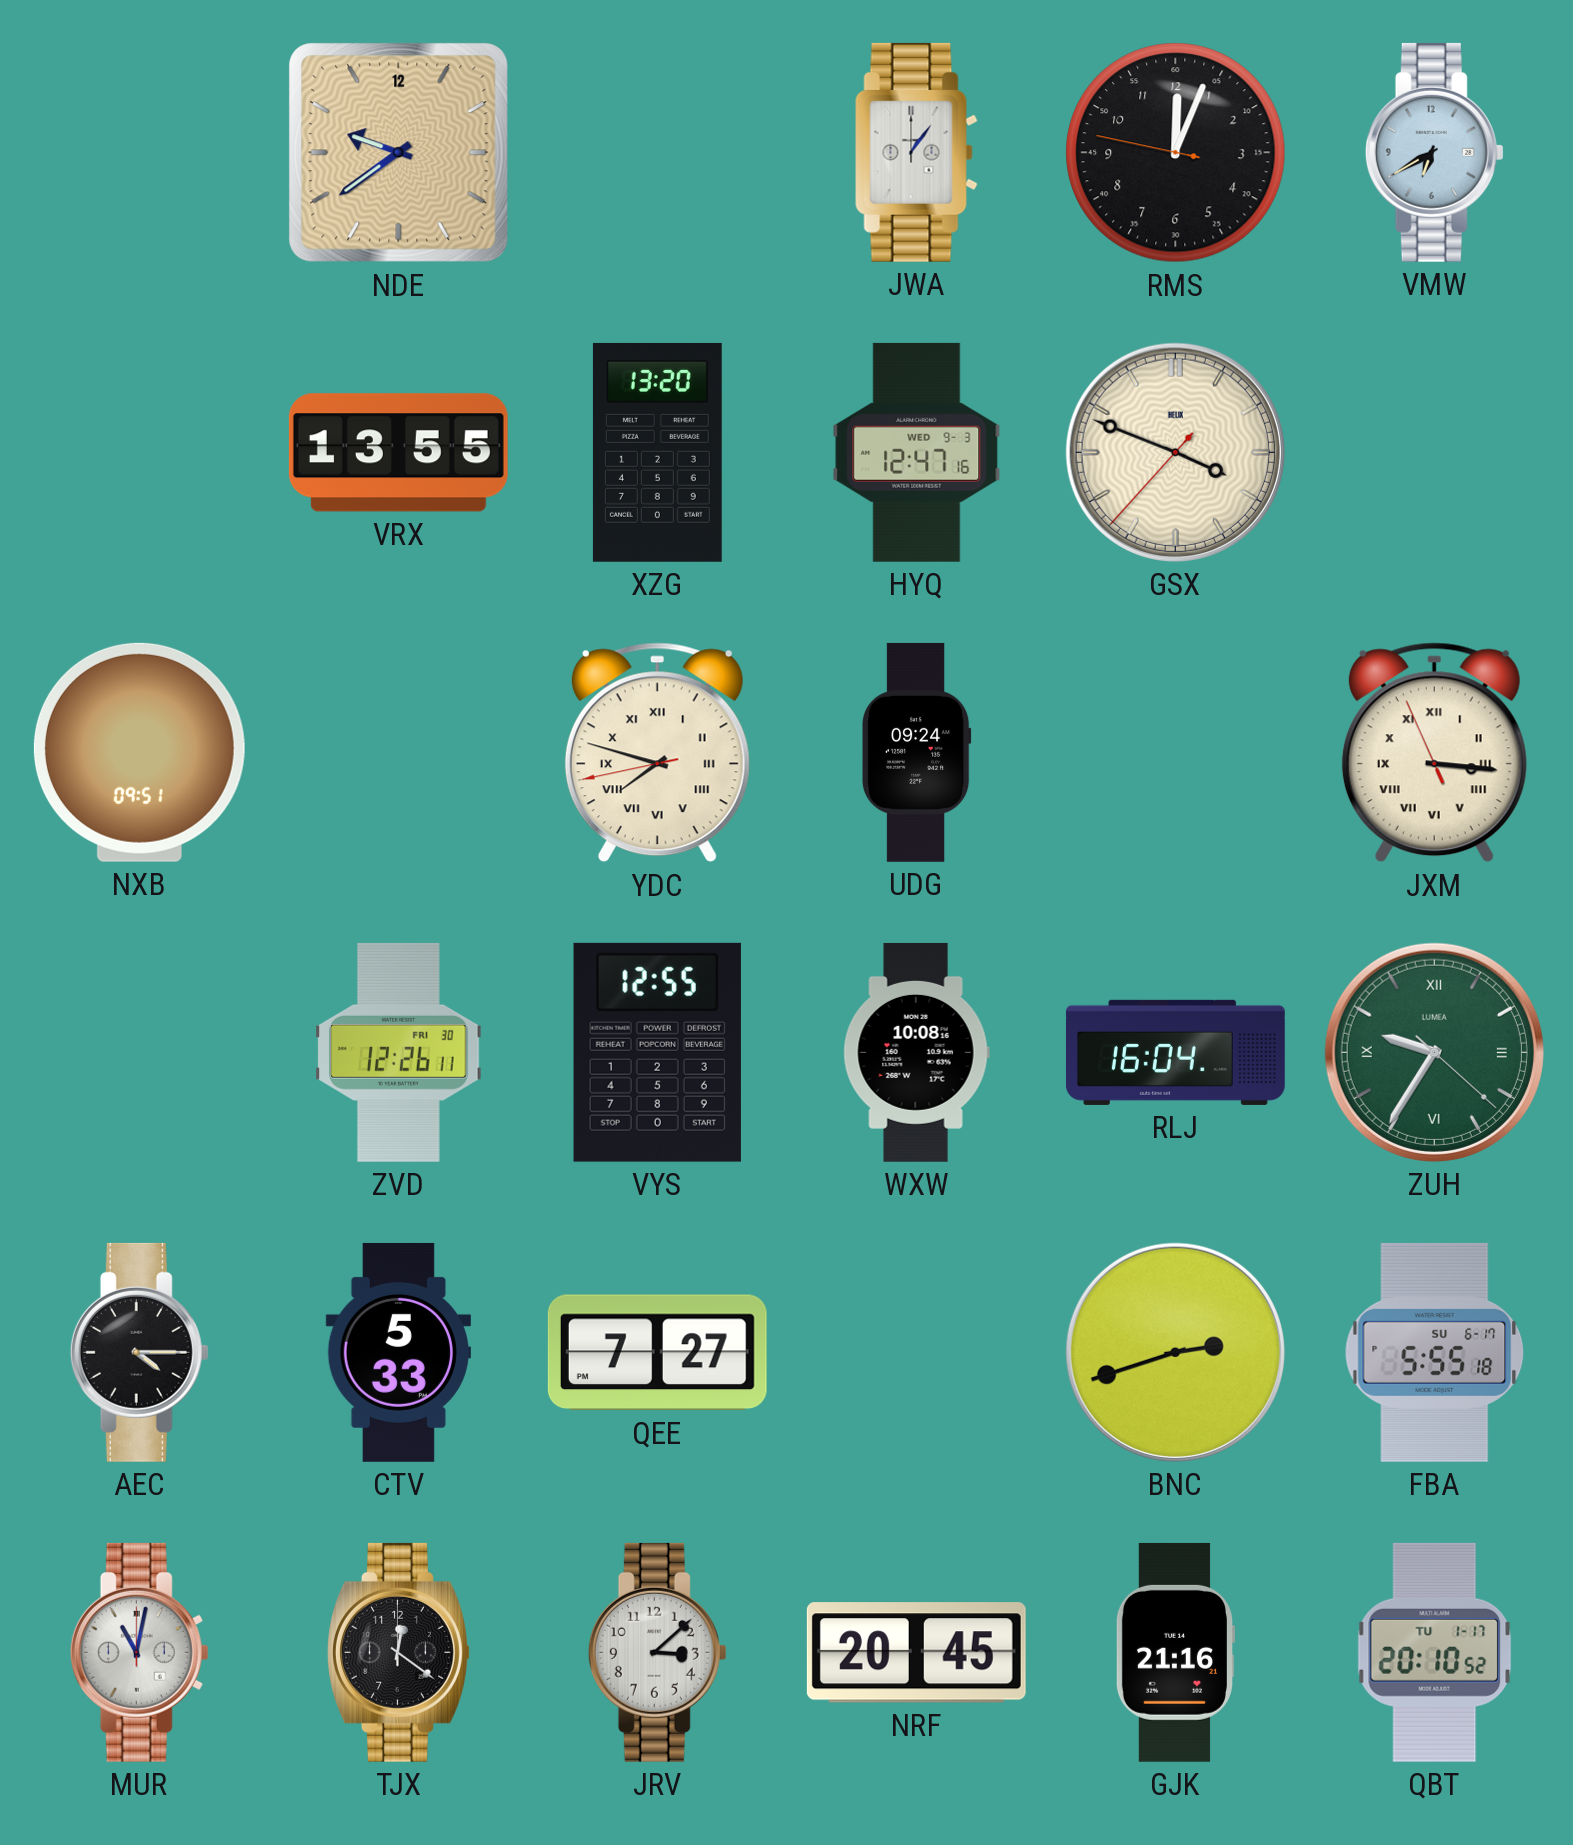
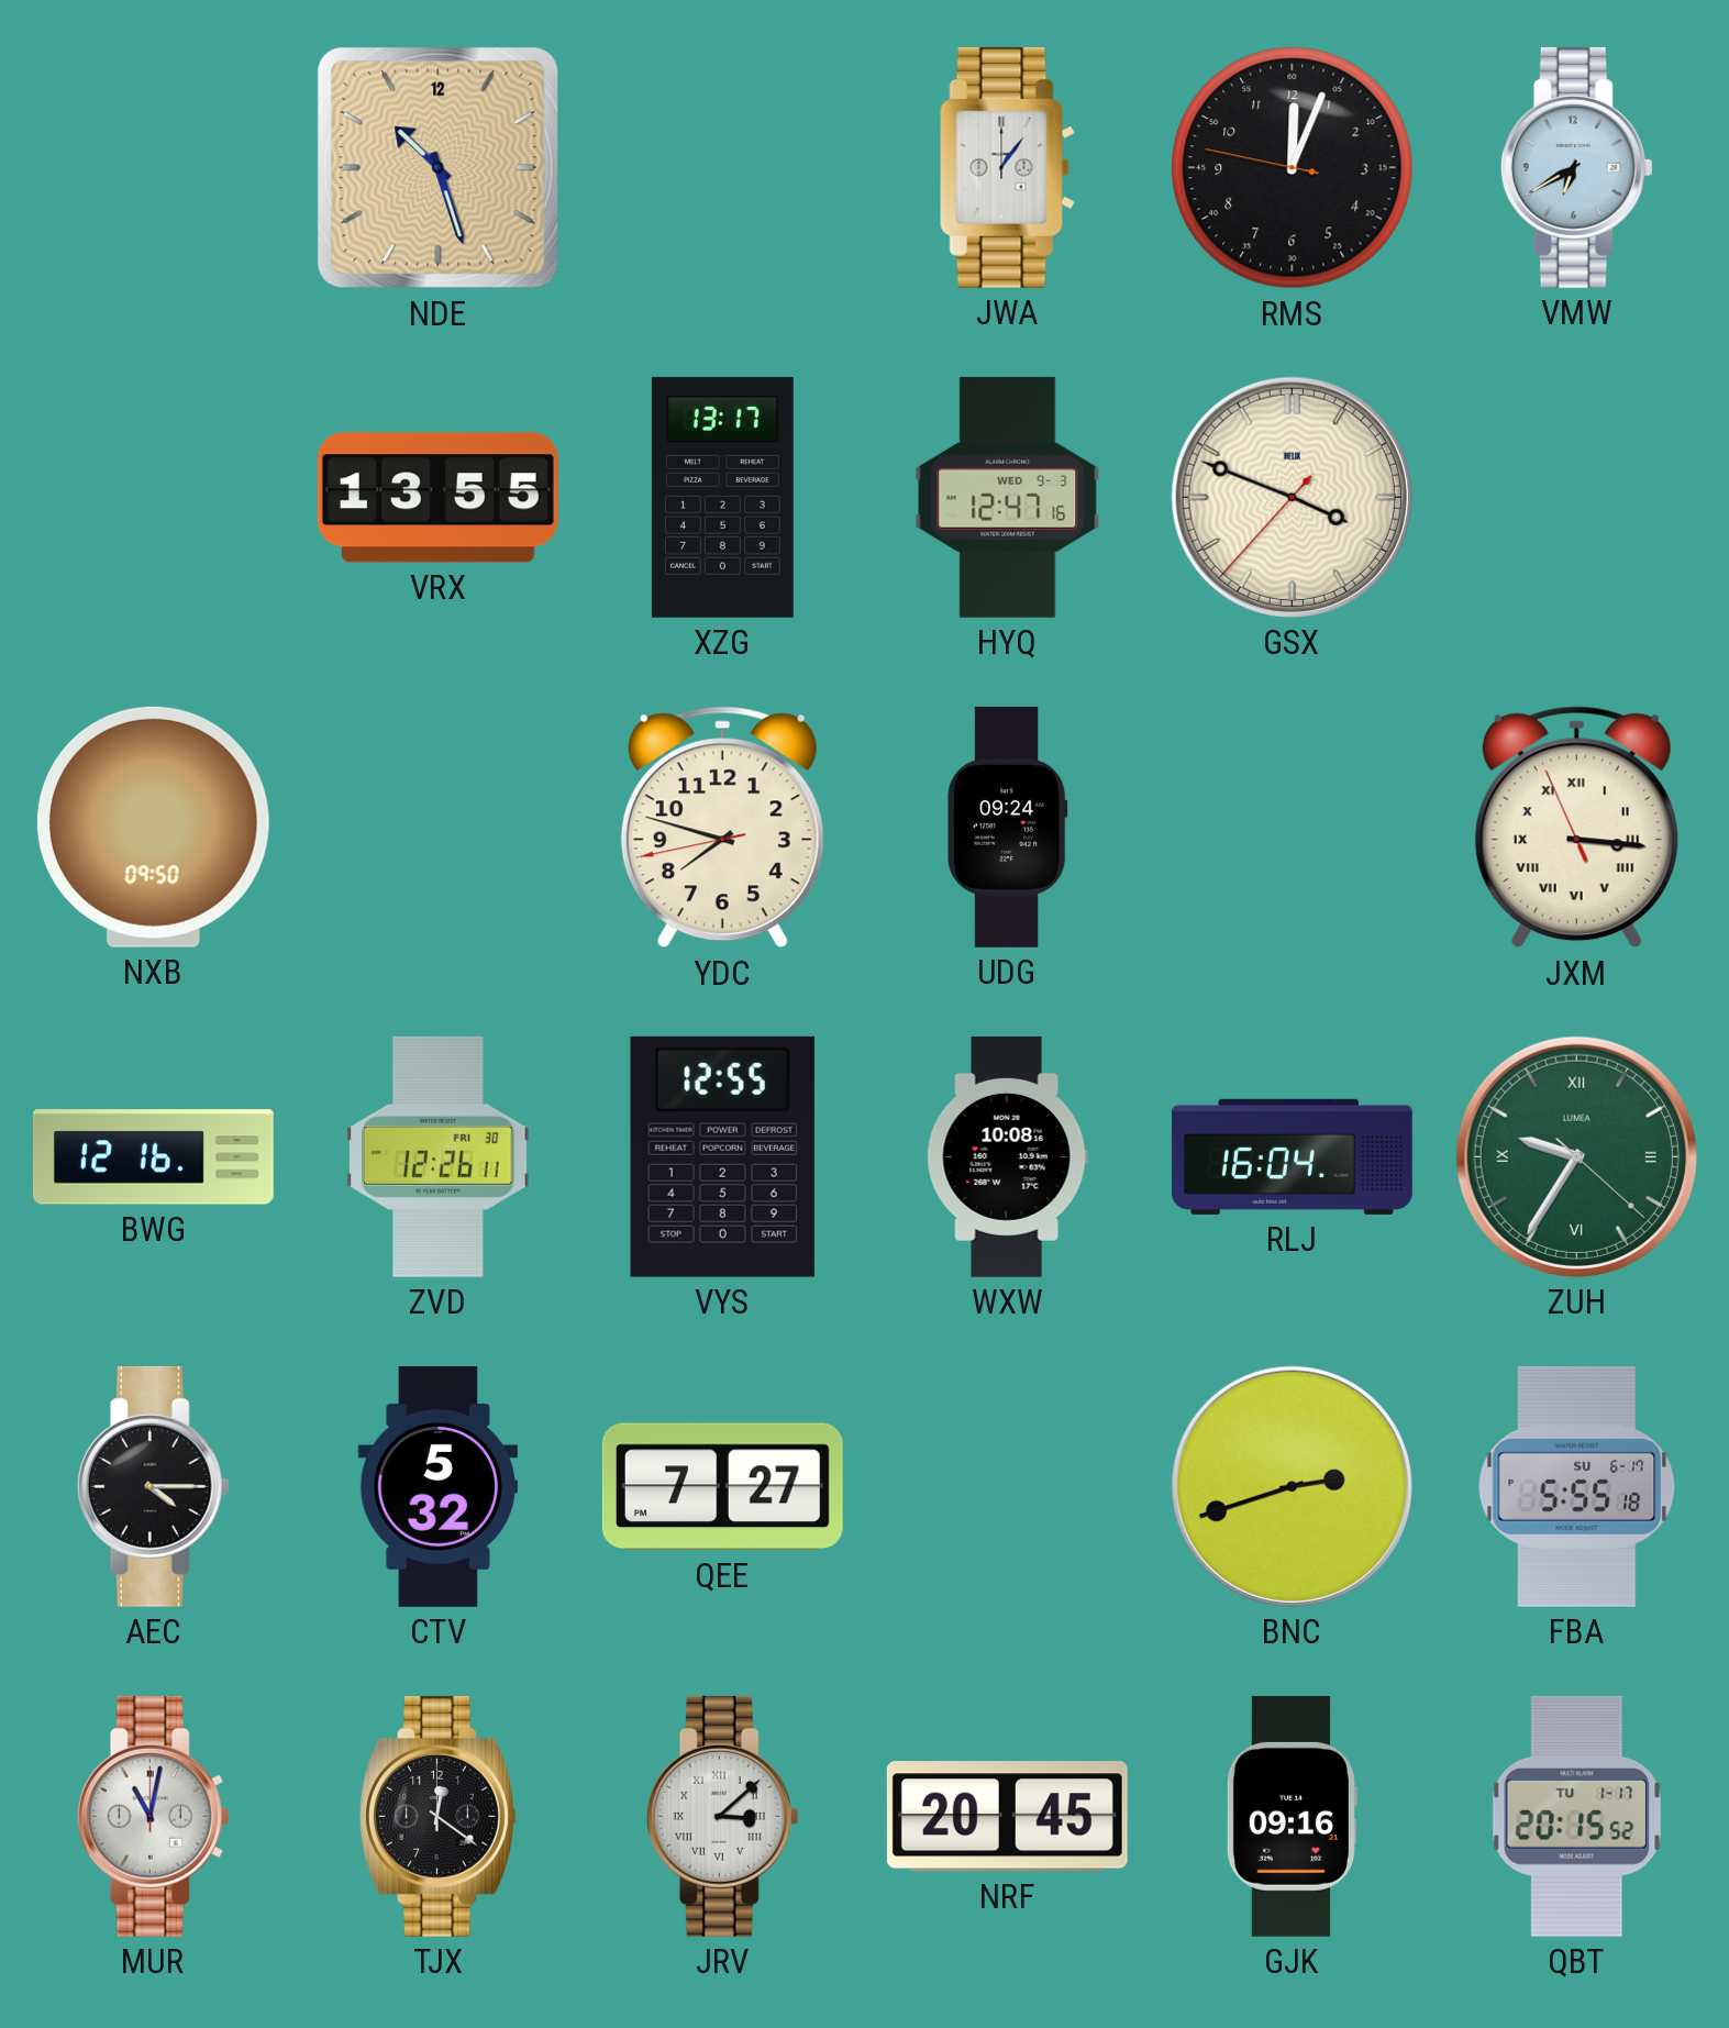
NDE: 9:39 -> 10:27 (439, 168)
XZG: 13:20 -> 13:17 (722, 497)
NXB: 09:51 -> 09:50 (153, 827)
YDC numerals: Roman -> Arabic (722, 828)
BWG: none -> 12:16 (153, 1157)
CTV: 5:33 -> 5:32 (437, 1486)
JRV numerals: Arabic -> Roman (722, 1816)
GJK: 21:16 -> 09:16 (1290, 1816)
QBT: 20:10 -> 20:15 (1577, 1816)
